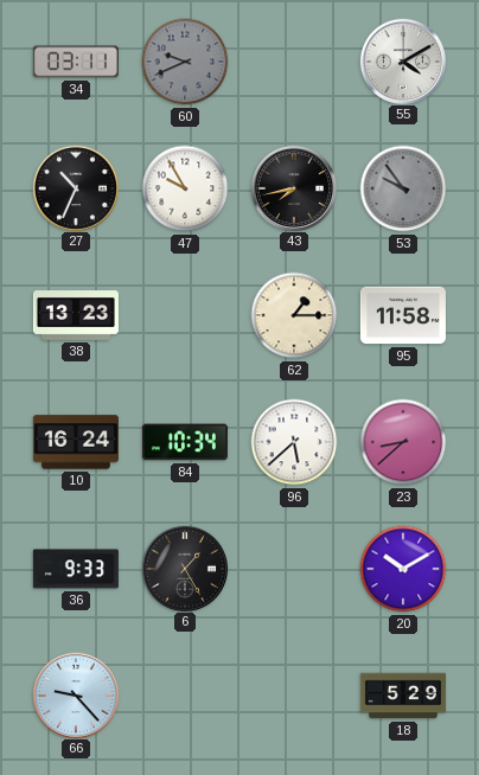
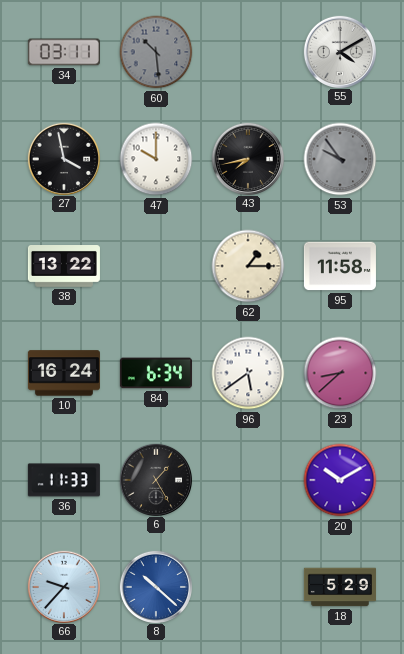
60: 9:41 -> 10:29 (156, 52)
27: 10:34 -> 3:58 (63, 158)
47: 9:55 -> 10:00 (156, 159)
38: 13:23 -> 13:22 (64, 267)
84: 10:34 -> 6:34 (156, 373)
96: 5:38 -> 5:39 (248, 373)
36: 9:33 -> 11:33 (64, 480)
66: 9:23 -> 9:37 (63, 586)
8: none -> 10:22 (155, 586)
